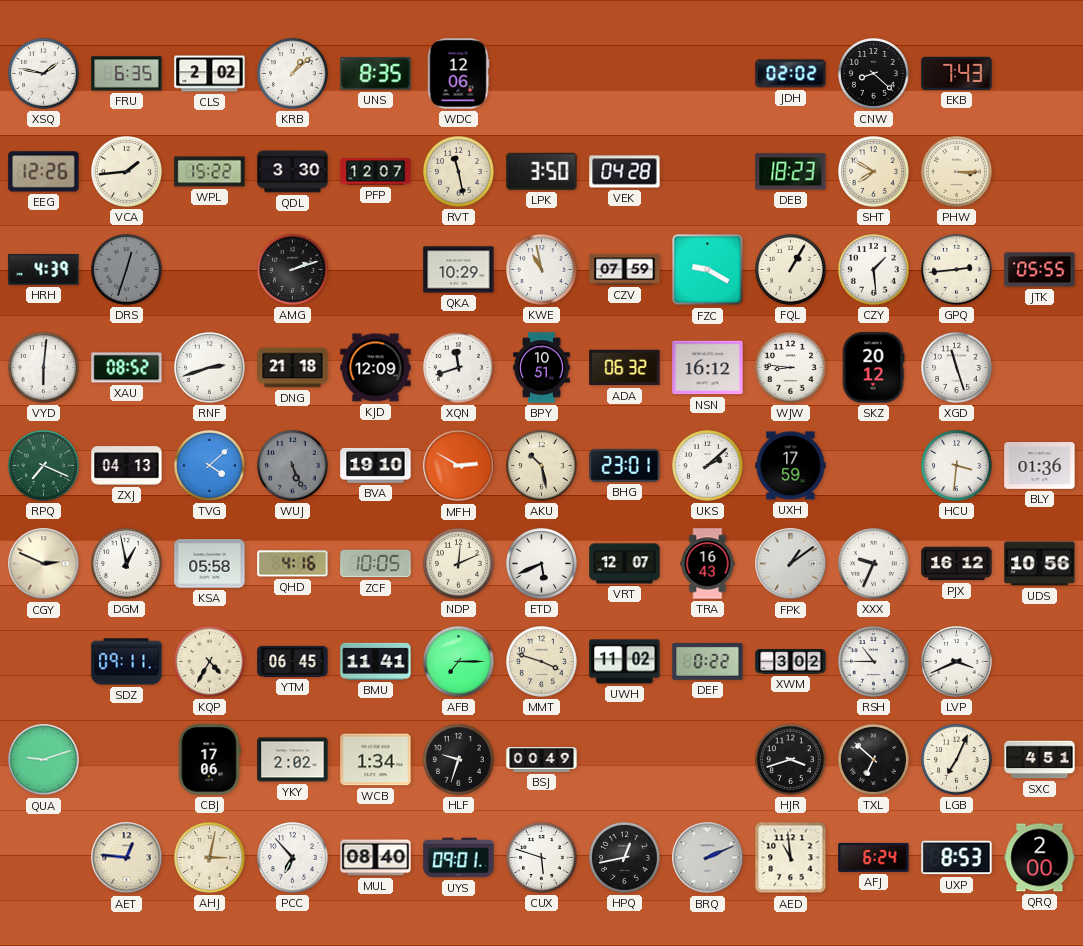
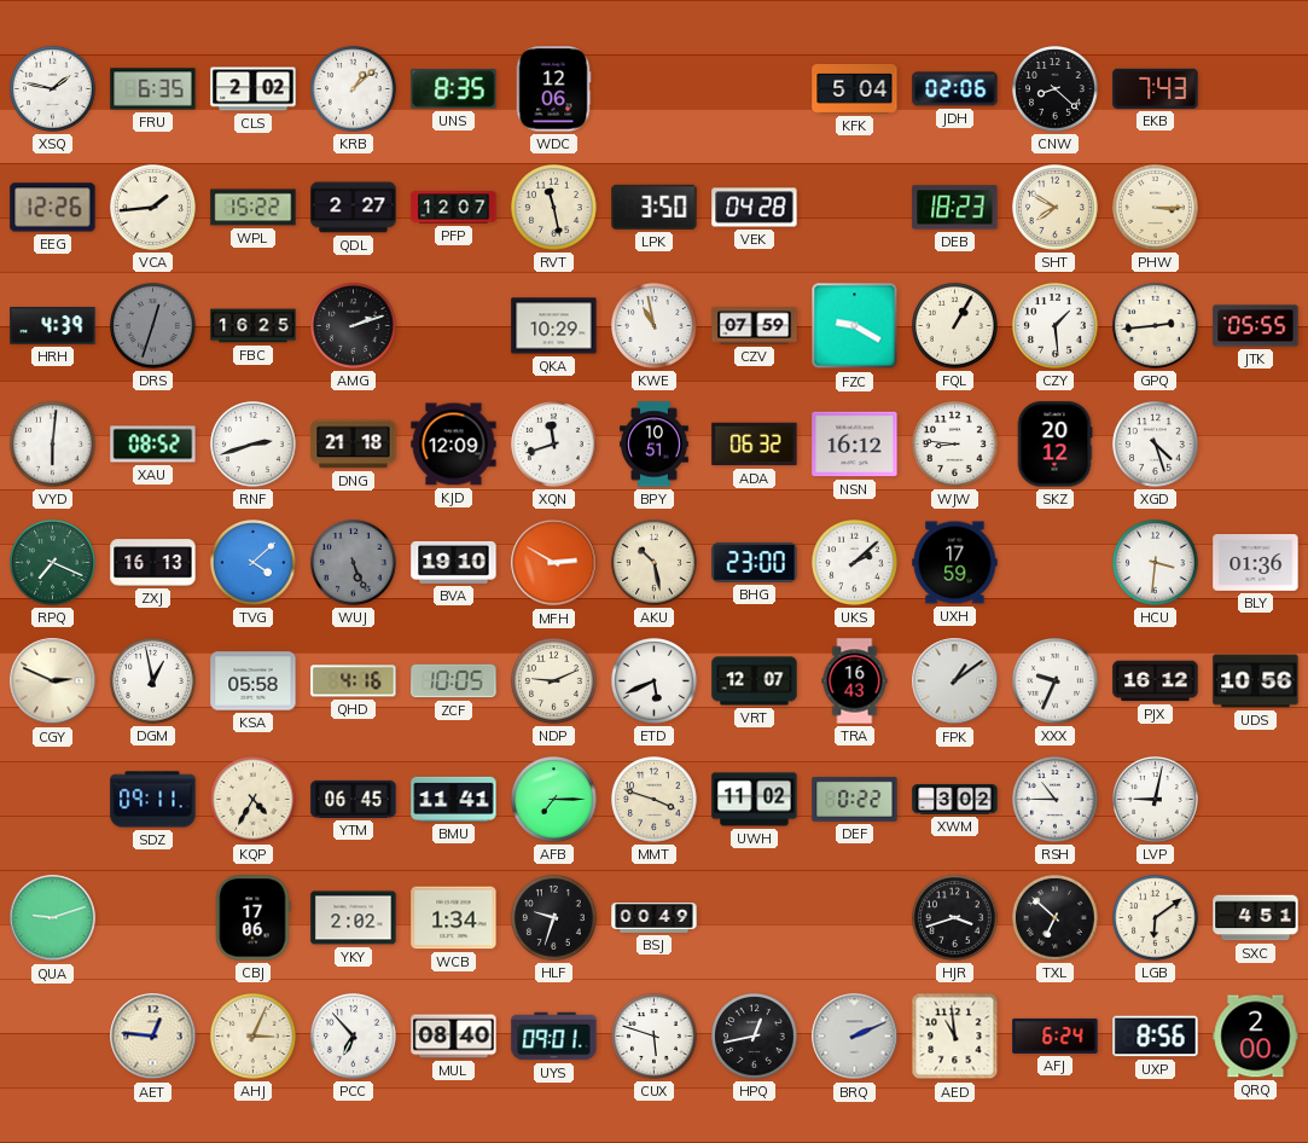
KFK: none -> 5:04 (855, 89)
JDH: 02:02 -> 02:06 (955, 89)
QDL: 3:30 -> 2:27 (354, 208)
FBC: none -> 16:25 (254, 326)
XGD: 11:27 -> 4:27 (1156, 445)
ZXJ: 04:13 -> 16:13 (153, 563)
BHG: 23:01 -> 23:00 (755, 562)
NDP: 12:11 -> 9:11 (554, 681)
LVP: 3:41 -> 9:02 (1156, 800)
LGB: 7:04 -> 6:09 (1156, 918)
AHJ: 3:02 -> 3:04 (254, 1037)
UXP: 8:53 -> 8:56 (1156, 1037)
